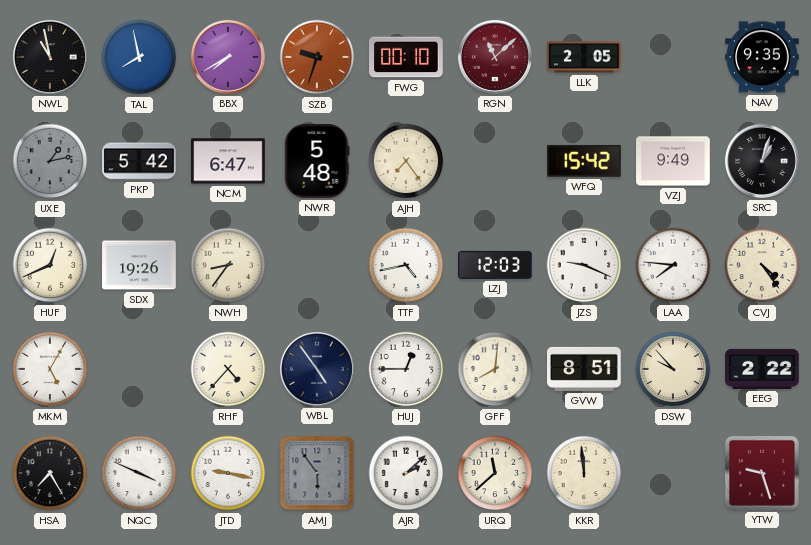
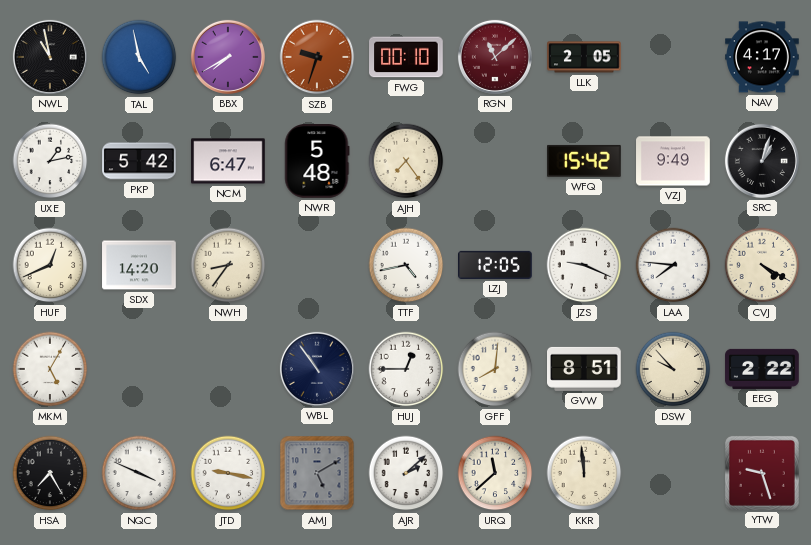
TAL: 7:58 -> 4:58 (139, 57)
NAV: 9:35 -> 4:17 (762, 57)
UXE dial: grey -> white (50, 161)
SDX: 19:26 -> 14:20 (139, 265)
LZJ: 12:03 -> 12:05 (495, 265)
CVJ: 4:24 -> 4:20 (762, 265)
RHF: 4:37 -> none (228, 369)
WBL: 4:54 -> 10:54 (317, 369)
AMJ: 5:54 -> 5:10 (317, 473)
